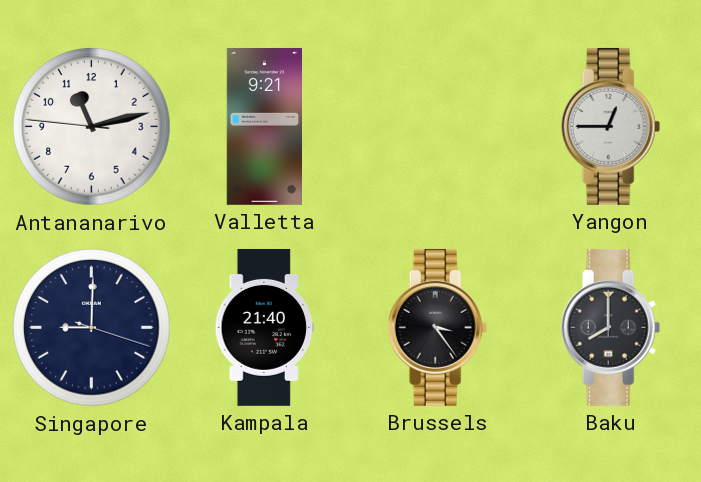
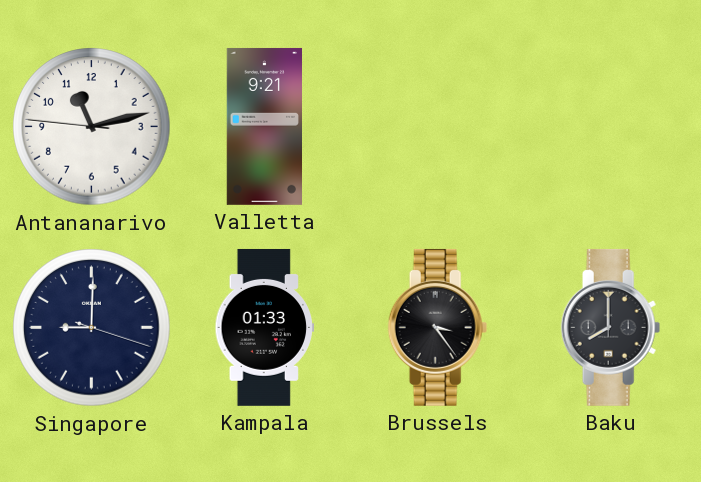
Yangon: 12:45 -> none (611, 126)
Kampala: 21:40 -> 01:33 (265, 327)
